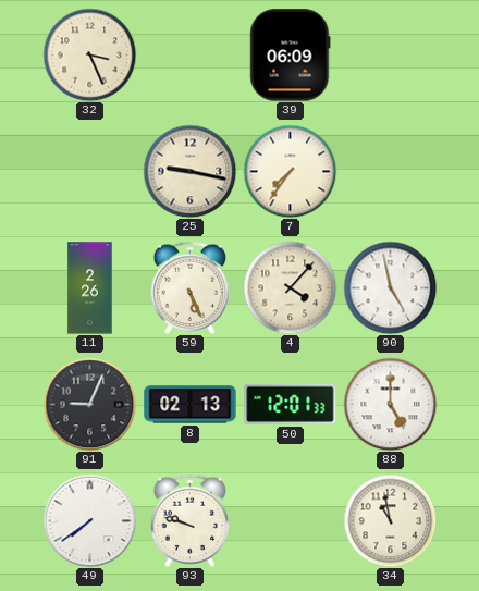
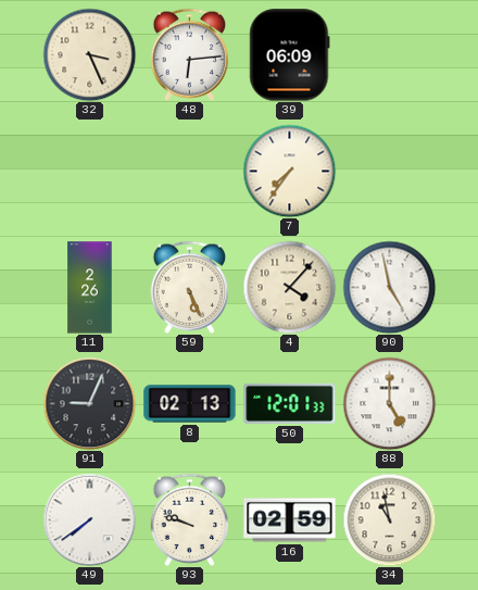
48: none -> 6:14 (190, 54)
25: 9:17 -> none (189, 171)
16: none -> 02:59 (290, 520)
